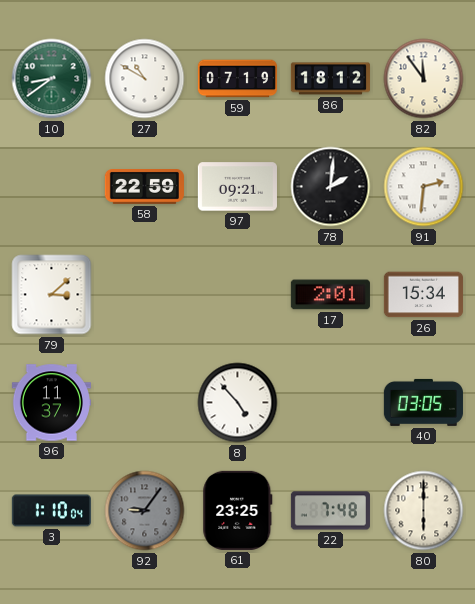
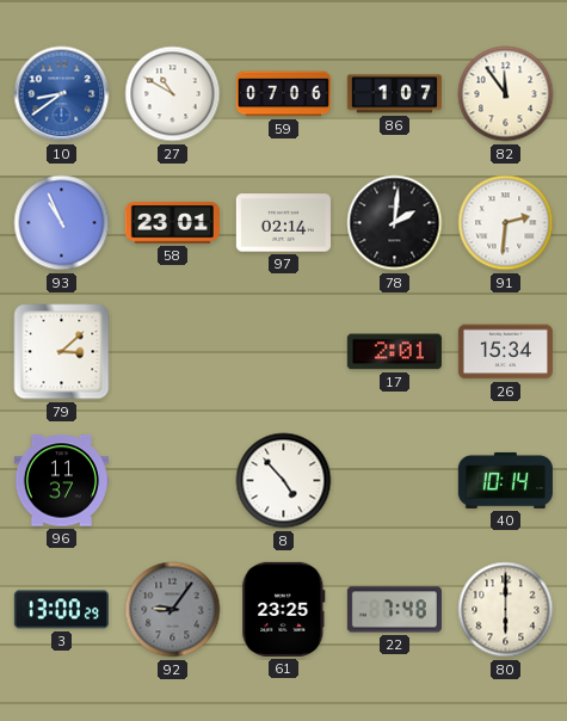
10 dial: green -> blue (62, 94)
59: 07:19 -> 07:06 (283, 94)
86: 18:12 -> 1:07 (394, 94)
93: none -> 10:56 (62, 223)
58: 22:59 -> 23:01 (172, 223)
97: 09:21 -> 02:14 (283, 223)
40: 03:05 -> 10:14 (505, 480)
3: 1:10 -> 13:00 (61, 610)
